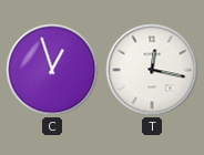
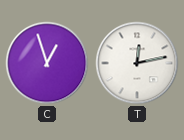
T: 12:17 -> 12:13 (137, 63)
